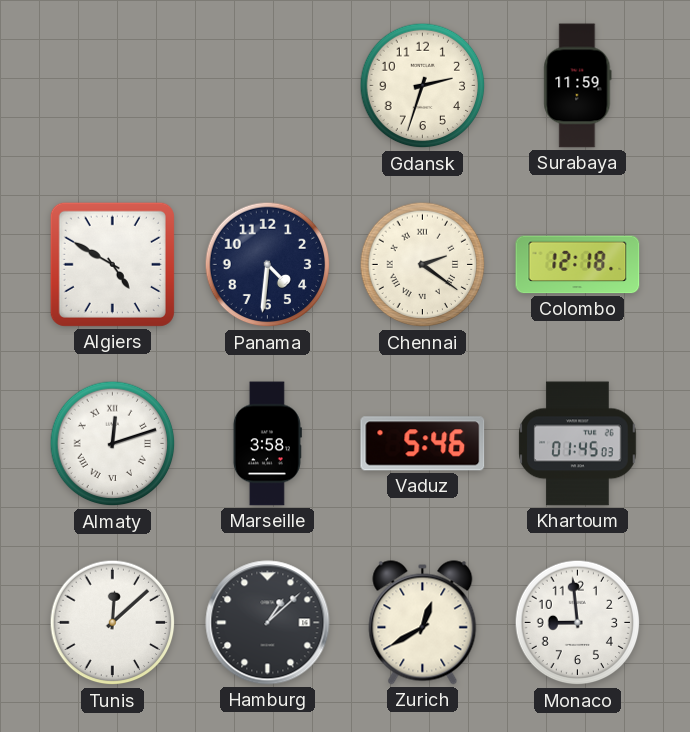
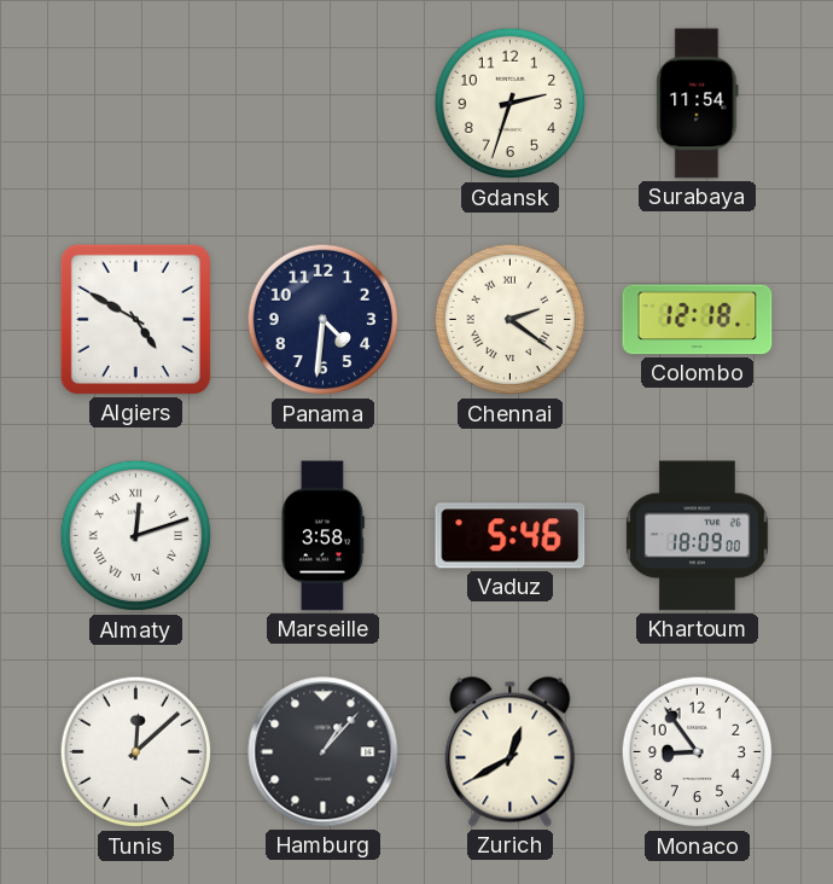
Surabaya: 11:59 -> 11:54 (698, 104)
Khartoum: 01:45 -> 18:09 (698, 536)
Hamburg: 1:08 -> 1:07 (324, 752)
Monaco: 8:59 -> 8:54 (698, 752)
